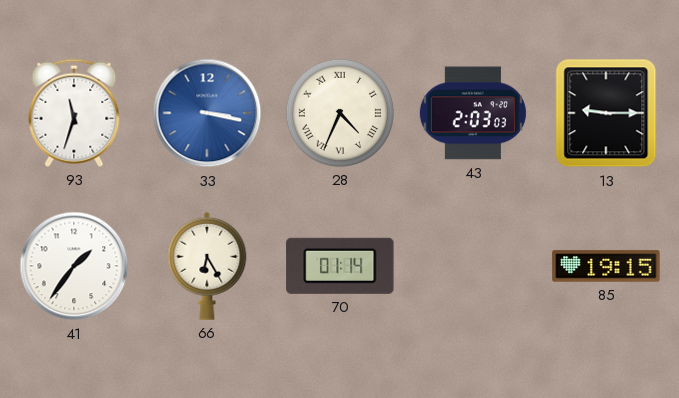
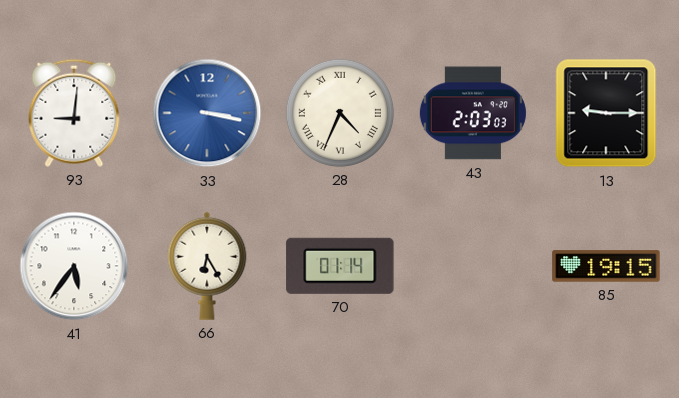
93: 11:33 -> 9:01 (74, 113)
41: 1:36 -> 5:36 (74, 266)
